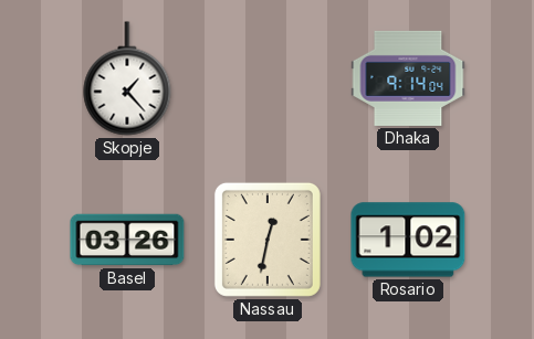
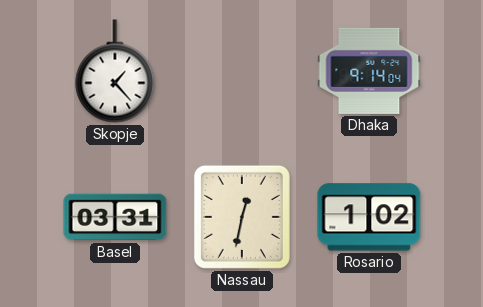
Basel: 03:26 -> 03:31 (115, 217)
